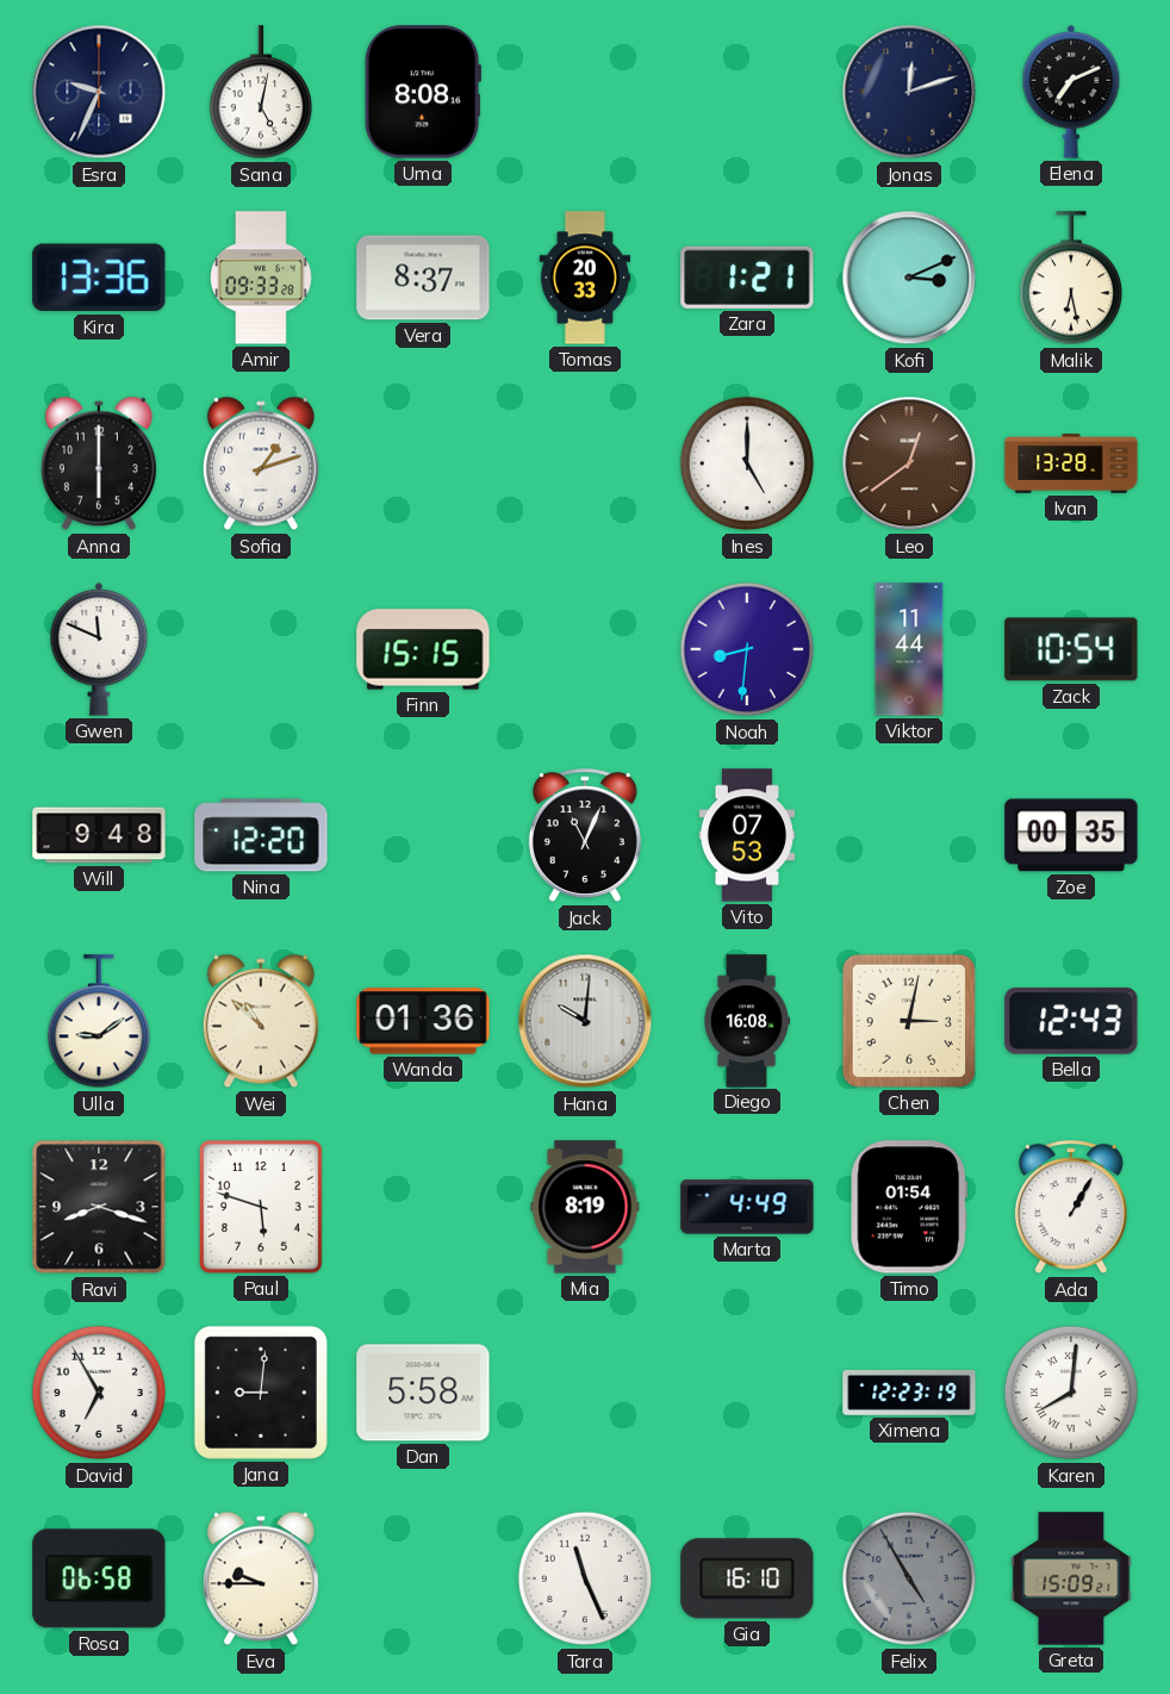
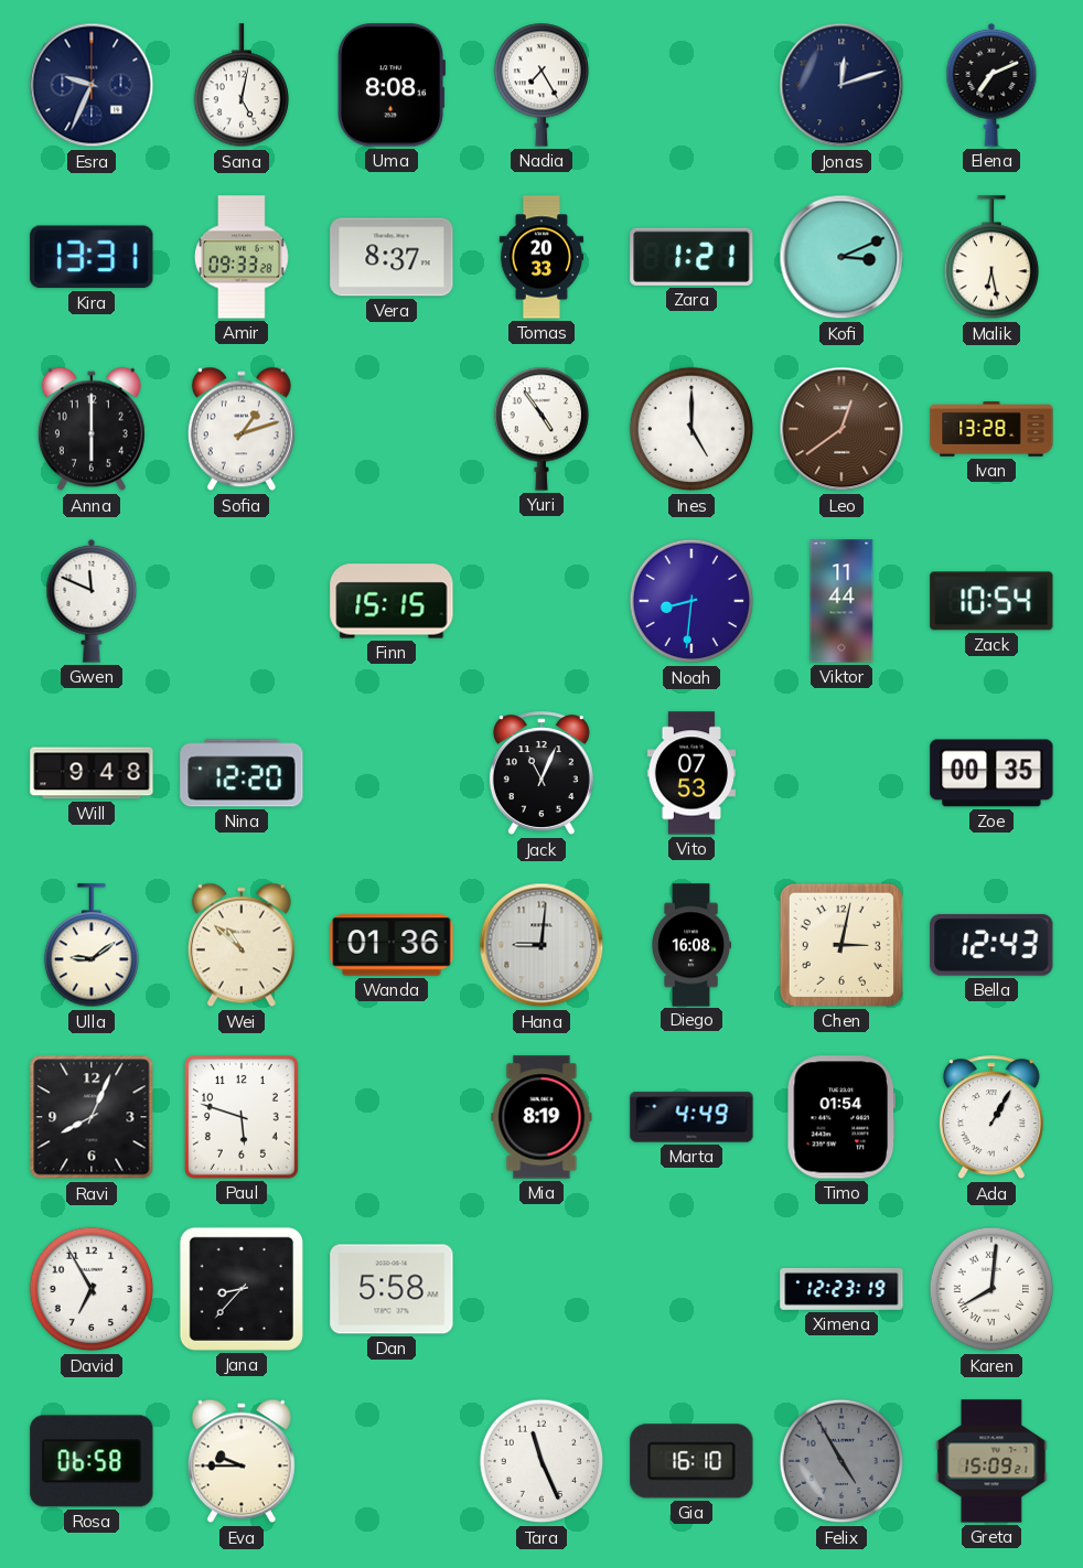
Nadia: none -> 7:25 (540, 85)
Kira: 13:36 -> 13:31 (92, 257)
Yuri: none -> 4:54 (540, 429)
Hana: 10:01 -> 9:01 (541, 945)
Ravi: 8:18 -> 8:04 (92, 1117)
Jana: 9:01 -> 8:37 (242, 1289)
